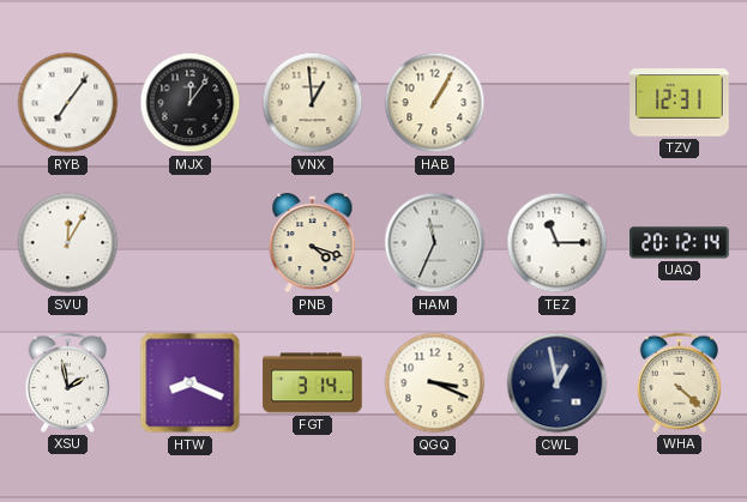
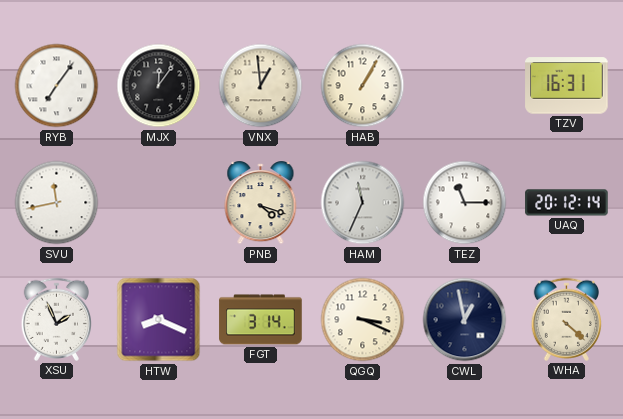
TZV: 12:31 -> 16:31 (567, 86)
SVU: 12:05 -> 11:43 (57, 203)
XSU: 1:58 -> 1:56 (56, 319)
